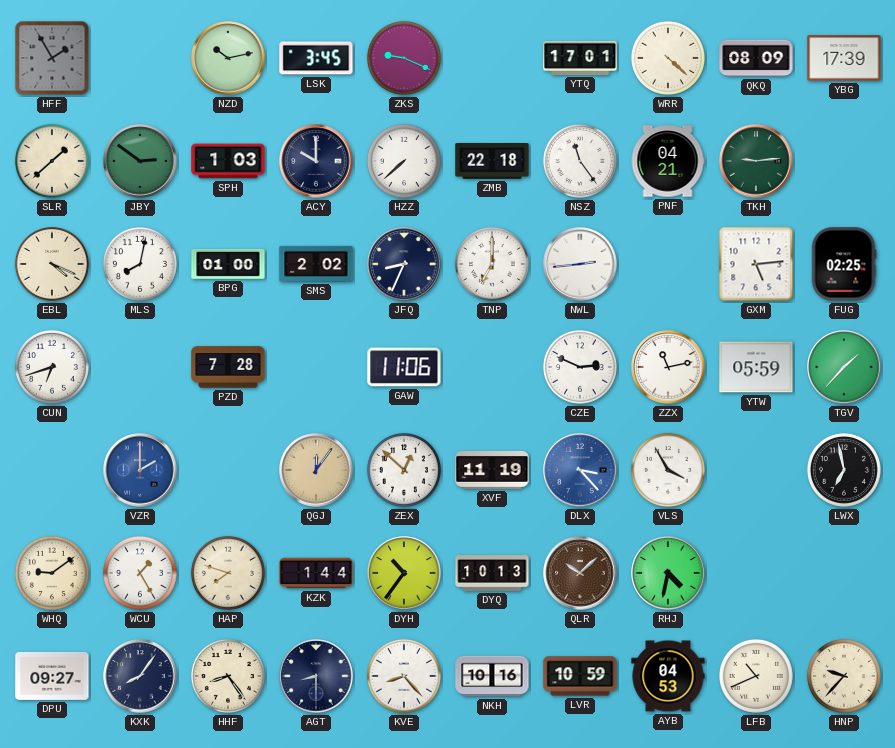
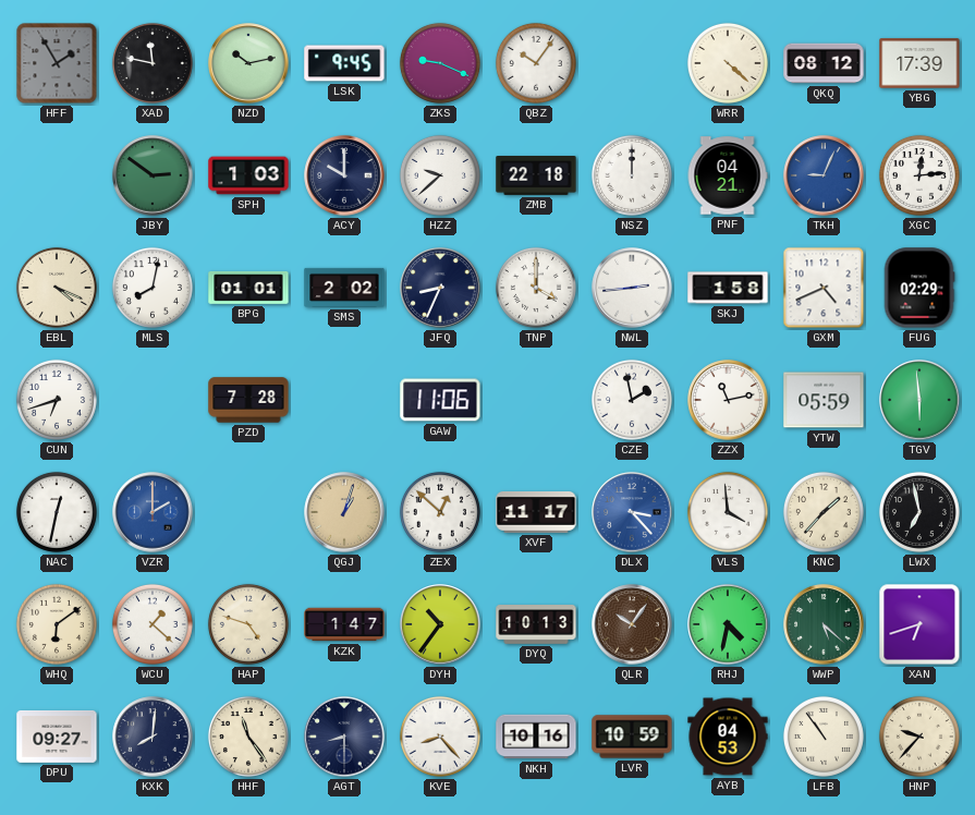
XAD: none -> 11:47 (153, 63)
LSK: 3:45 -> 9:45 (344, 63)
QBZ: none -> 10:06 (536, 63)
YTQ: 17:01 -> none (580, 58)
QKQ: 08:09 -> 08:12 (824, 63)
SLR: 1:38 -> none (52, 161)
HZZ: 7:38 -> 9:38 (440, 175)
NSZ: 11:24 -> 12:00 (632, 175)
TKH: 9:14 -> 9:04 (824, 175)
TKH dial: green -> blue (824, 175)
XGC: none -> 12:14 (919, 175)
BPG: 01:00 -> 01:01 (248, 288)
TNP: 7:00 -> 4:00 (536, 288)
SKJ: none -> 1:58 (728, 288)
GXM: 5:14 -> 4:41 (824, 288)
FUG: 02:25 -> 02:29 (919, 288)
CZE: 2:49 -> 1:58 (632, 400)
TGV: 1:37 -> 5:59 (919, 400)
NAC: none -> 12:32 (57, 512)
QGJ: 12:06 -> 1:03 (344, 512)
XVF: 11:19 -> 11:17 (536, 513)
VLS: 3:55 -> 3:59 (728, 512)
KNC: none -> 1:37 (824, 512)
WHQ: 9:09 -> 6:09 (57, 624)
WCU: 1:25 -> 1:22 (153, 624)
HAP: 7:48 -> 4:48 (248, 624)
KZK: 1:44 -> 1:47 (344, 624)
QLR: 10:08 -> 10:06 (632, 624)
WWP: none -> 5:22 (824, 624)
XAN: none -> 6:42 (919, 624)
KXK: 8:06 -> 8:01 (153, 737)
HHF: 8:24 -> 11:24 (248, 737)
LFB: 10:41 -> 10:54 (824, 737)
